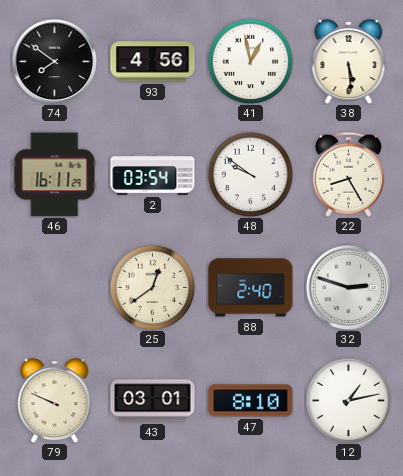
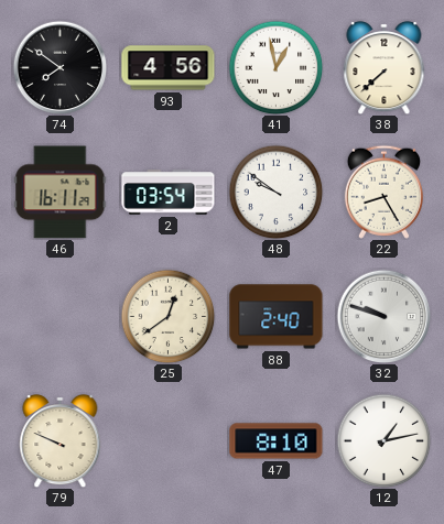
38: 5:29 -> 7:38 (385, 67)
32: 2:48 -> 9:48 (383, 316)
43: 03:01 -> none (153, 401)
